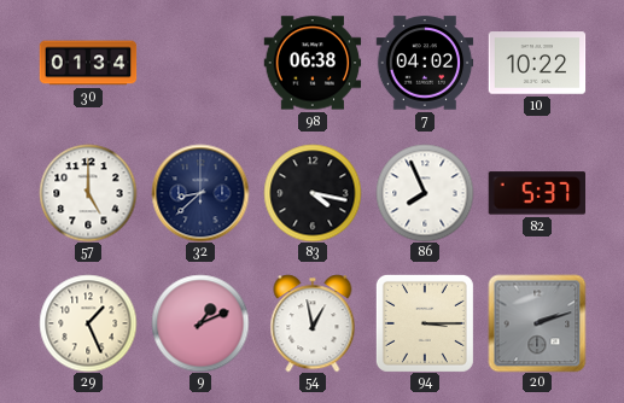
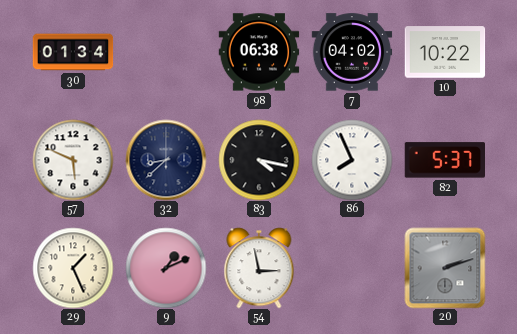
57: 5:00 -> 5:49 (73, 160)
54: 12:58 -> 2:58 (259, 268)
94: 3:15 -> none (425, 323)
